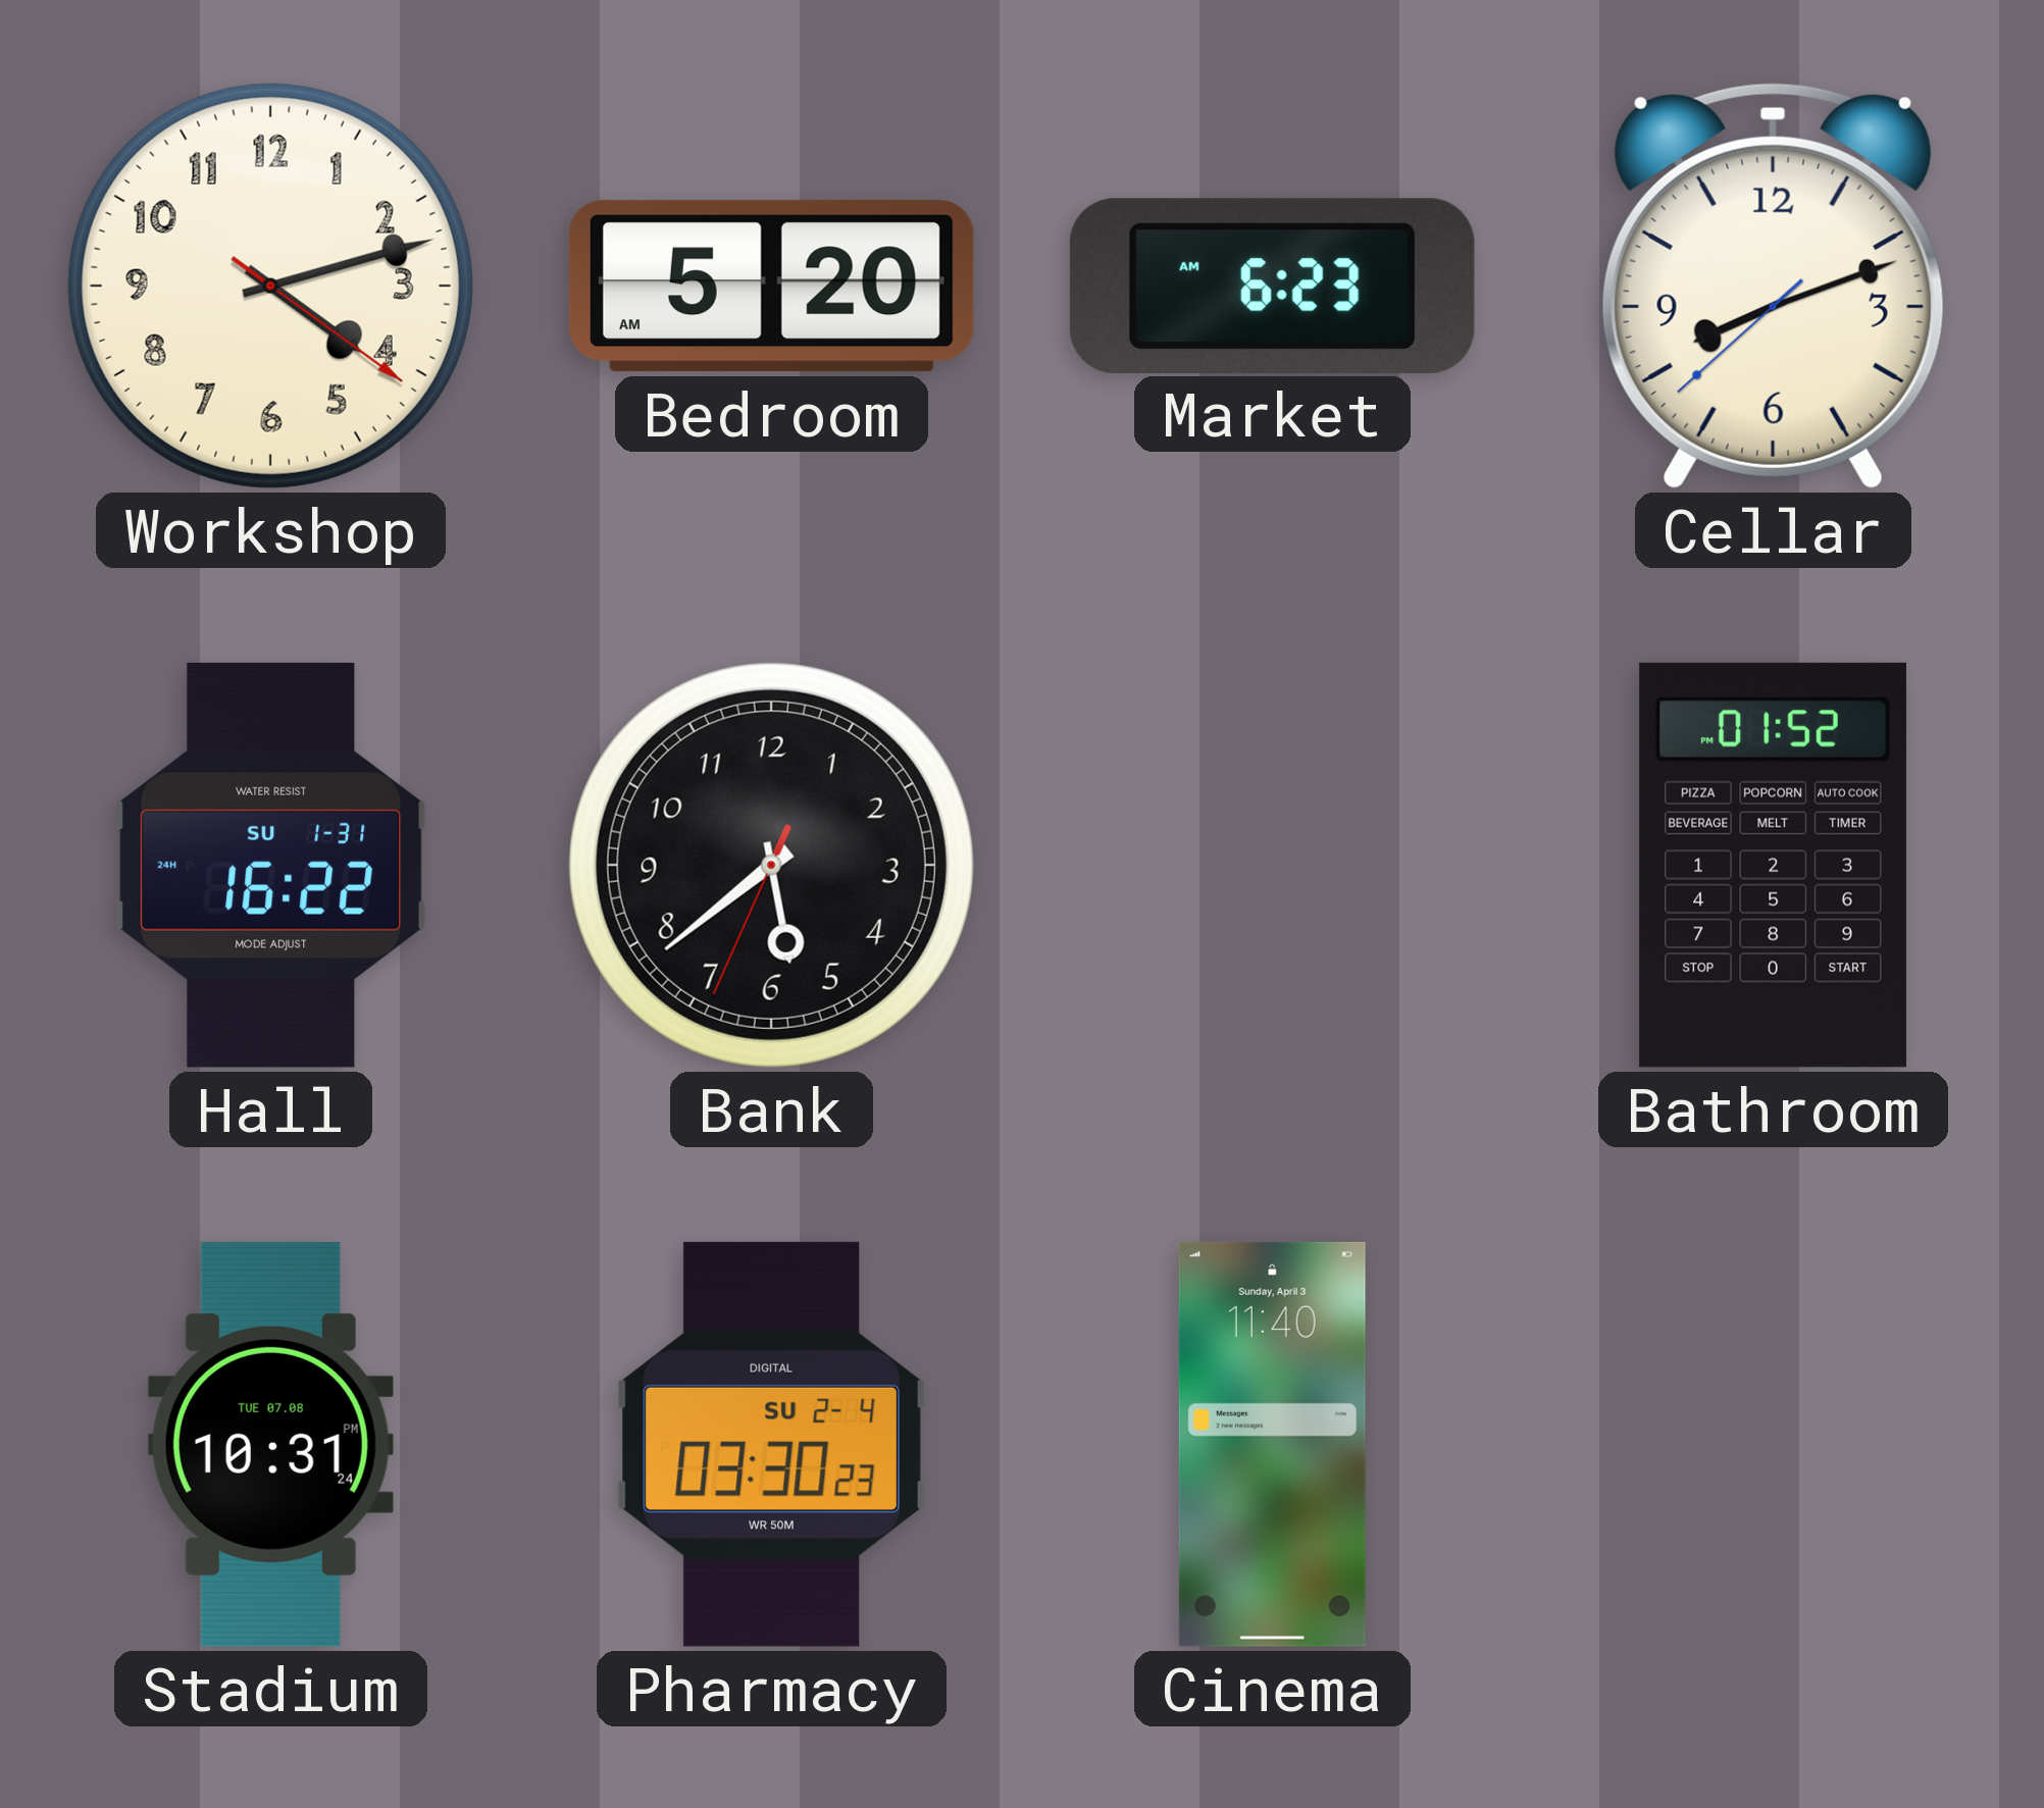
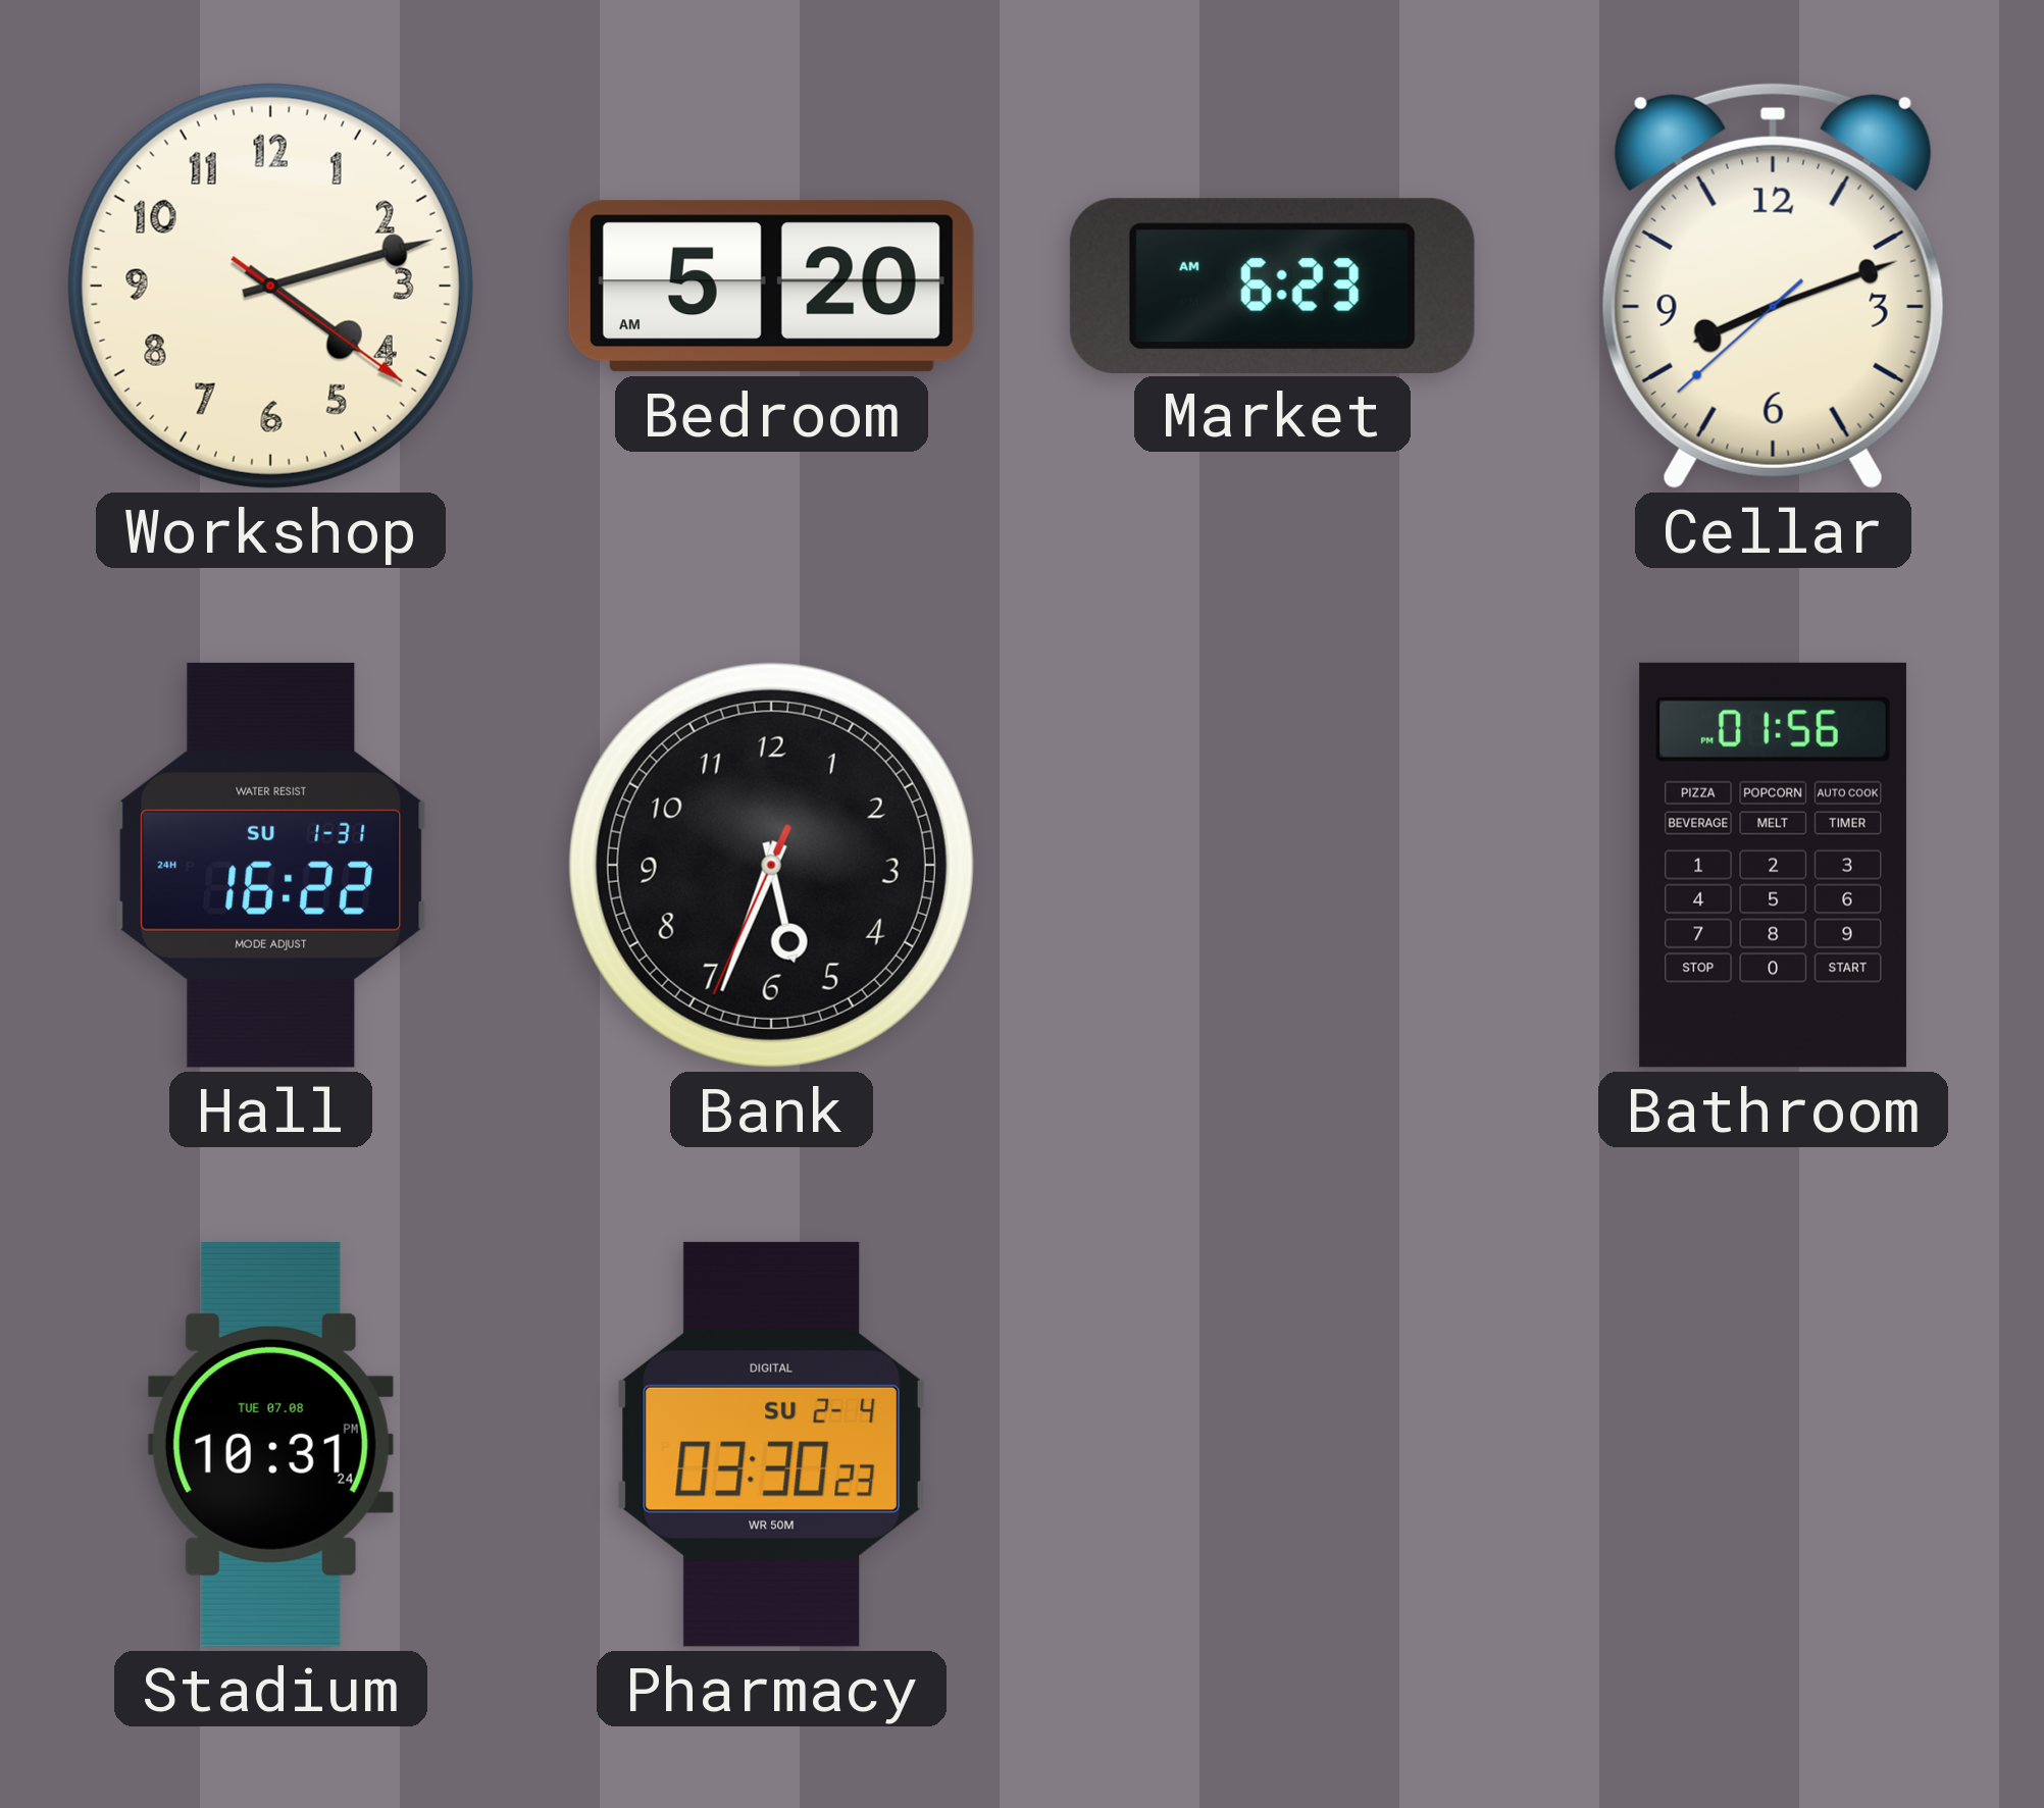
Bank: 5:38 -> 5:33 (771, 865)
Bathroom: 01:52 -> 01:56 (1773, 865)
Cinema: 11:40 -> none (1272, 1444)
